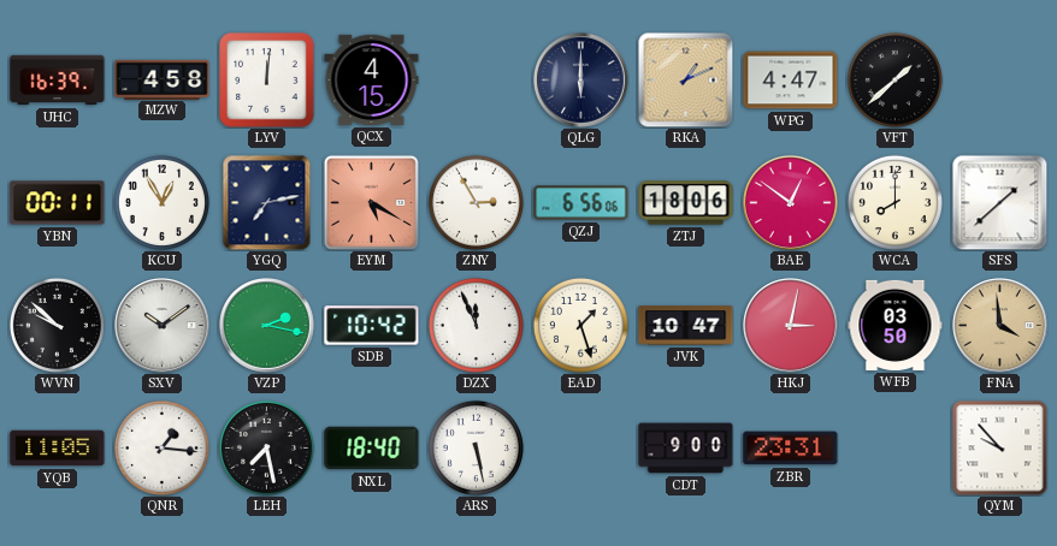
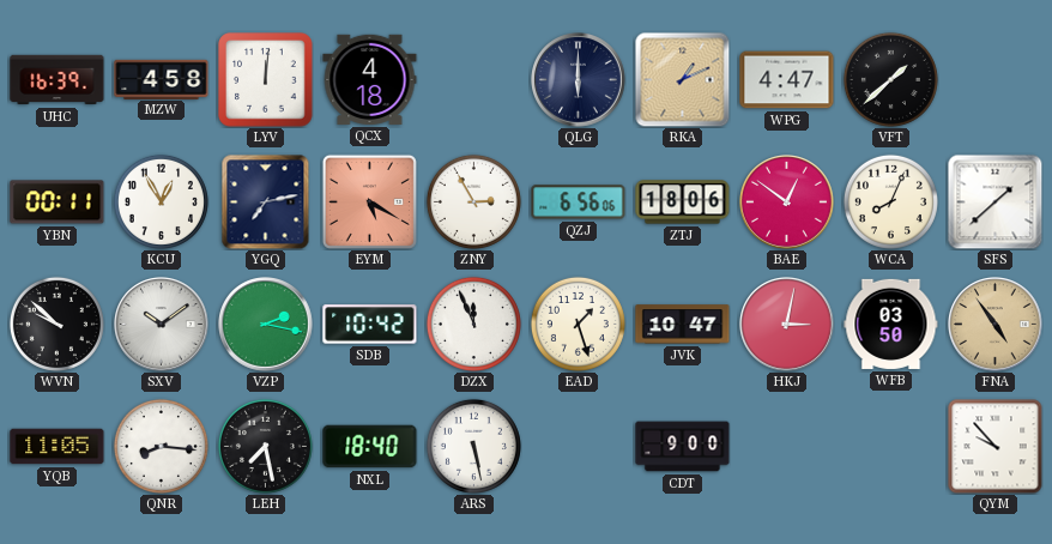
QCX: 4:15 -> 4:18 (370, 79)
WCA: 8:00 -> 8:04 (890, 201)
FNA: 3:59 -> 4:54 (996, 325)
QNR: 1:16 -> 8:16 (161, 446)
ZBR: 23:31 -> none (791, 449)
